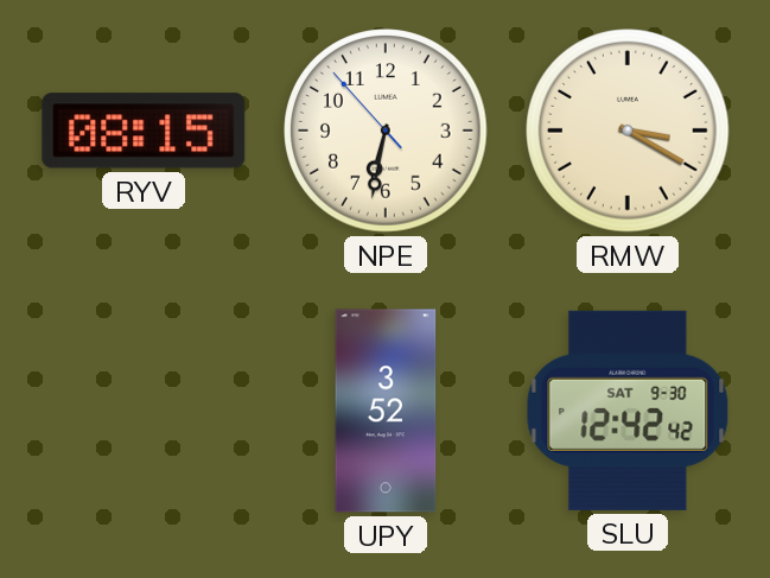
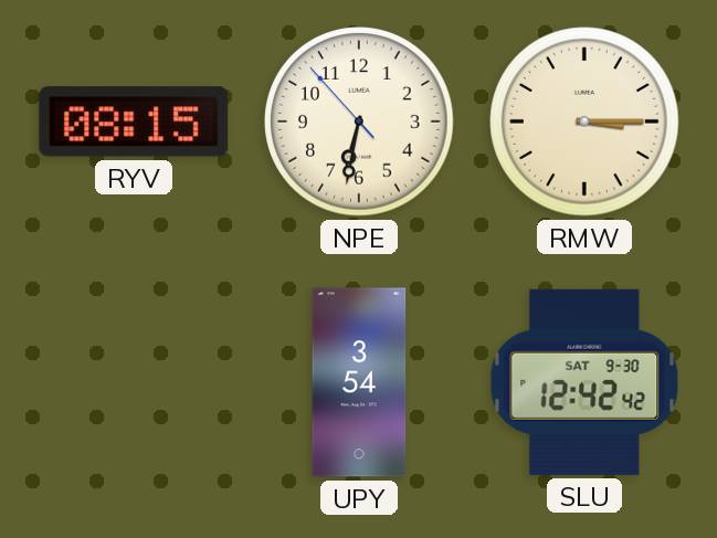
RMW: 3:20 -> 3:15 (584, 122)
UPY: 3:52 -> 3:54 (359, 382)
